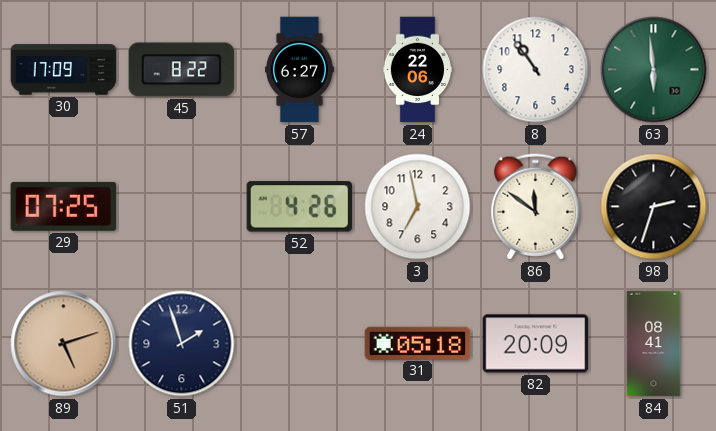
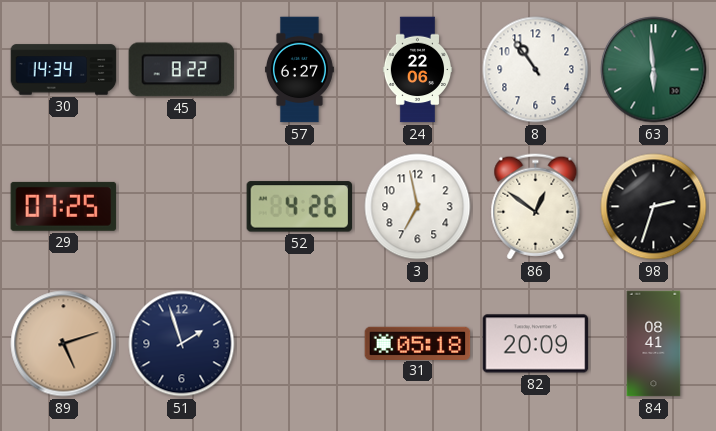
30: 17:09 -> 14:34 (64, 70)
86: 11:51 -> 12:51 (536, 207)
